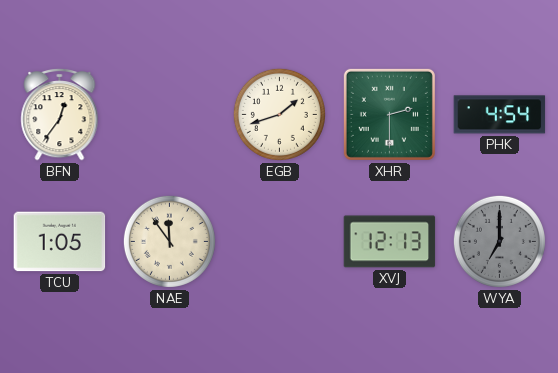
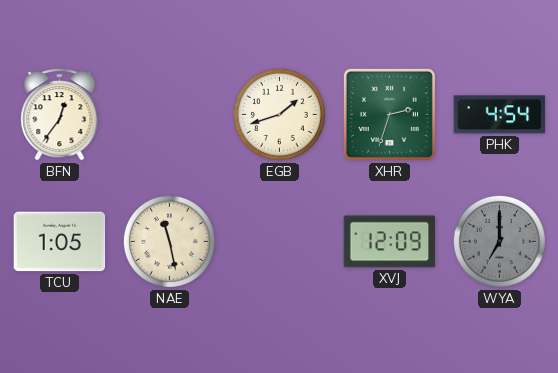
XHR: 2:30 -> 2:33 (389, 114)
NAE: 11:54 -> 11:28 (169, 241)
XVJ: 12:13 -> 12:09 (390, 242)
